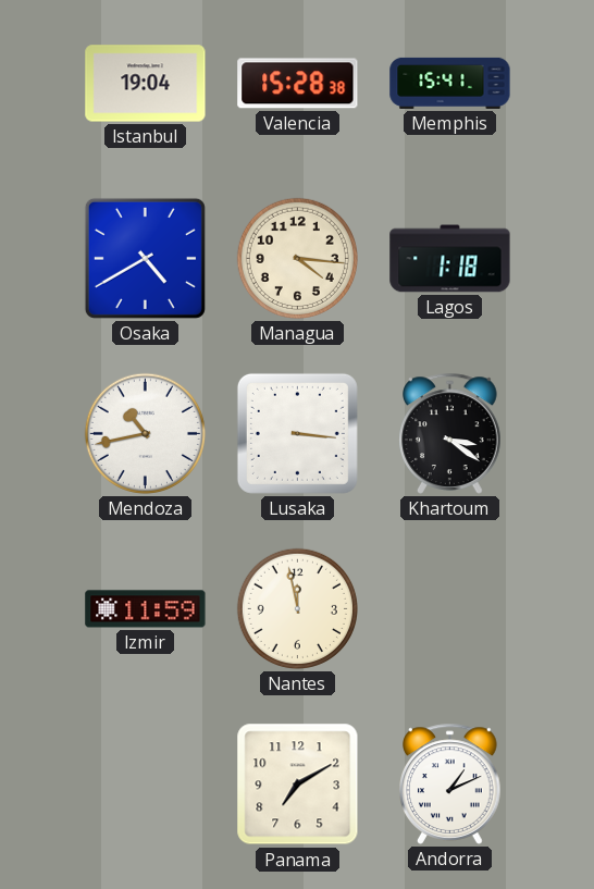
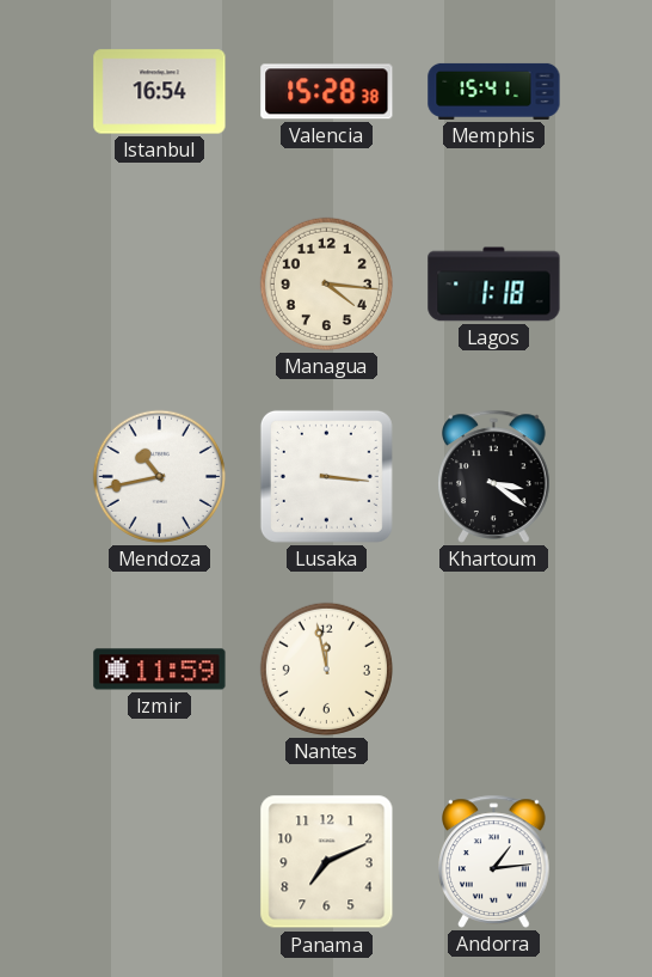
Istanbul: 19:04 -> 16:54 (160, 92)
Osaka: 4:40 -> none (145, 258)
Panama: 7:10 -> 7:11 (327, 862)
Andorra: 1:11 -> 1:14 (494, 861)
